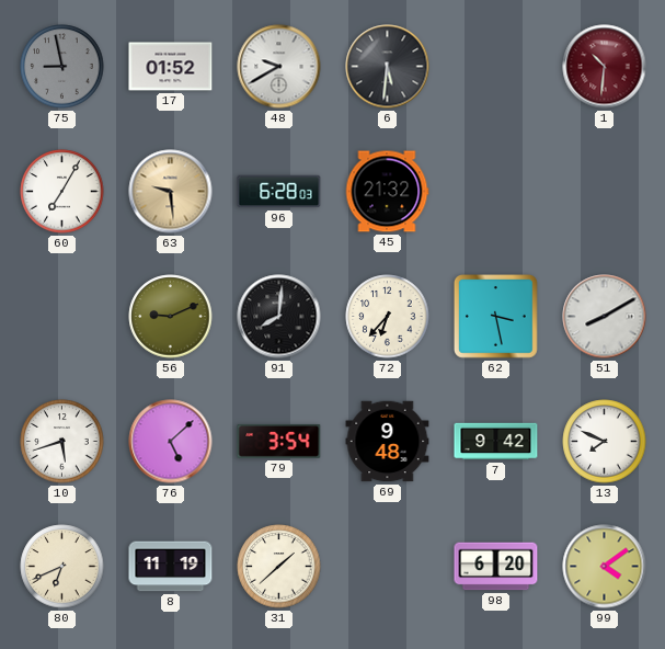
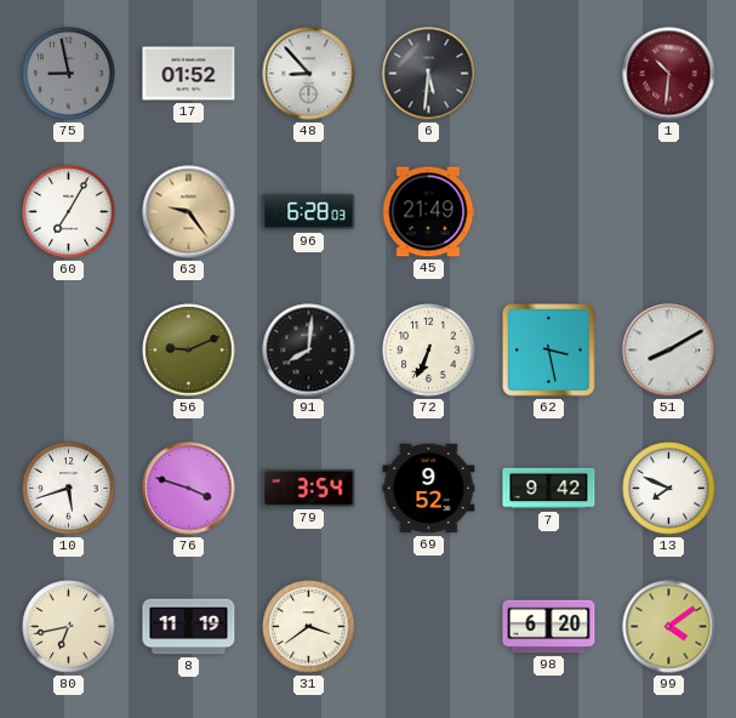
48: 9:40 -> 8:53 (309, 74)
63: 9:29 -> 9:24 (189, 212)
45: 21:32 -> 21:49 (428, 212)
72: 6:37 -> 6:34 (429, 351)
76: 5:08 -> 3:48 (189, 489)
69: 9:48 -> 9:52 (429, 489)
80: 6:41 -> 6:43 (69, 627)
31: 1:38 -> 3:39 (309, 627)
